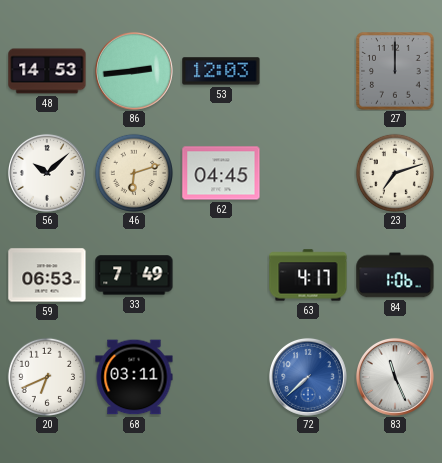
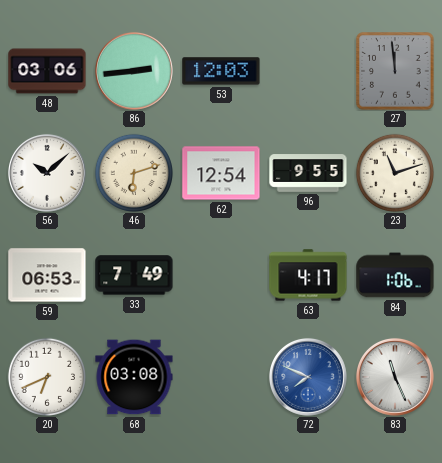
48: 14:53 -> 03:06 (47, 71)
27: 12:00 -> 11:59 (395, 71)
62: 04:45 -> 12:54 (221, 173)
96: none -> 9:55 (308, 173)
23: 7:12 -> 11:12 (395, 173)
68: 03:11 -> 03:08 (134, 377)
72: 7:38 -> 7:49 (308, 377)
